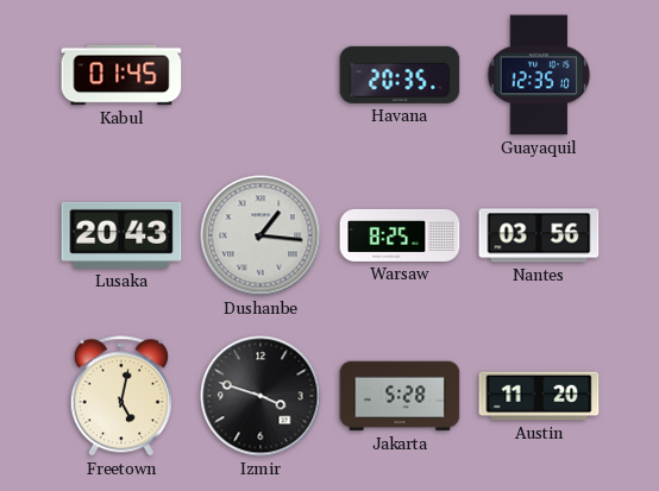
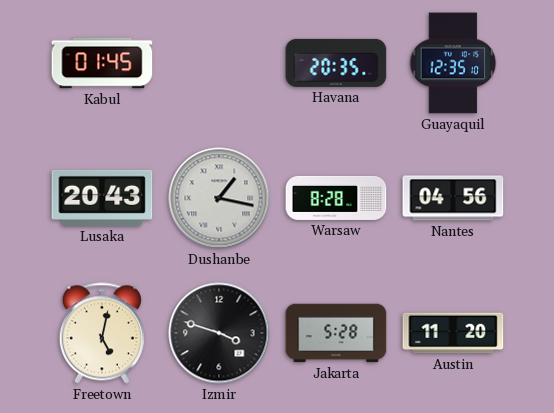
Dushanbe: 1:16 -> 1:17 (219, 198)
Warsaw: 8:25 -> 8:28 (336, 198)
Nantes: 03:56 -> 04:56 (453, 198)
